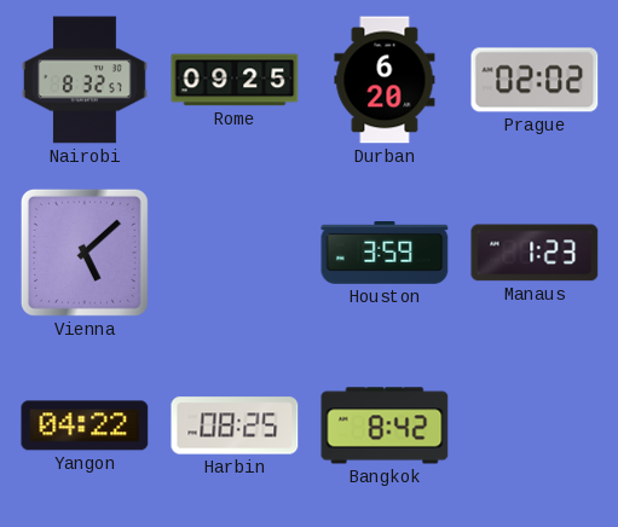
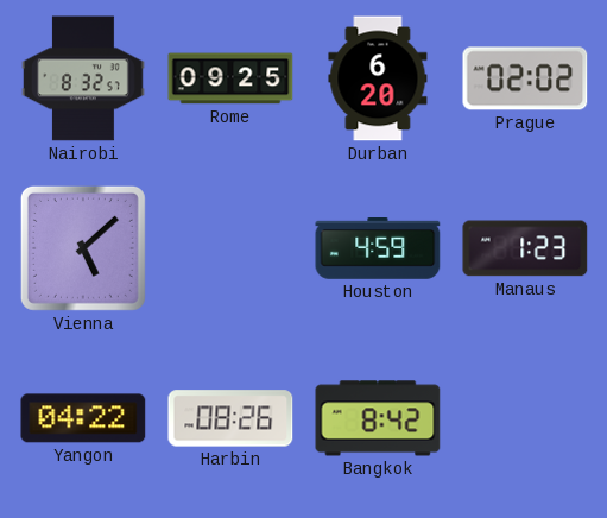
Houston: 3:59 -> 4:59 (378, 249)
Harbin: 08:25 -> 08:26 (230, 418)
